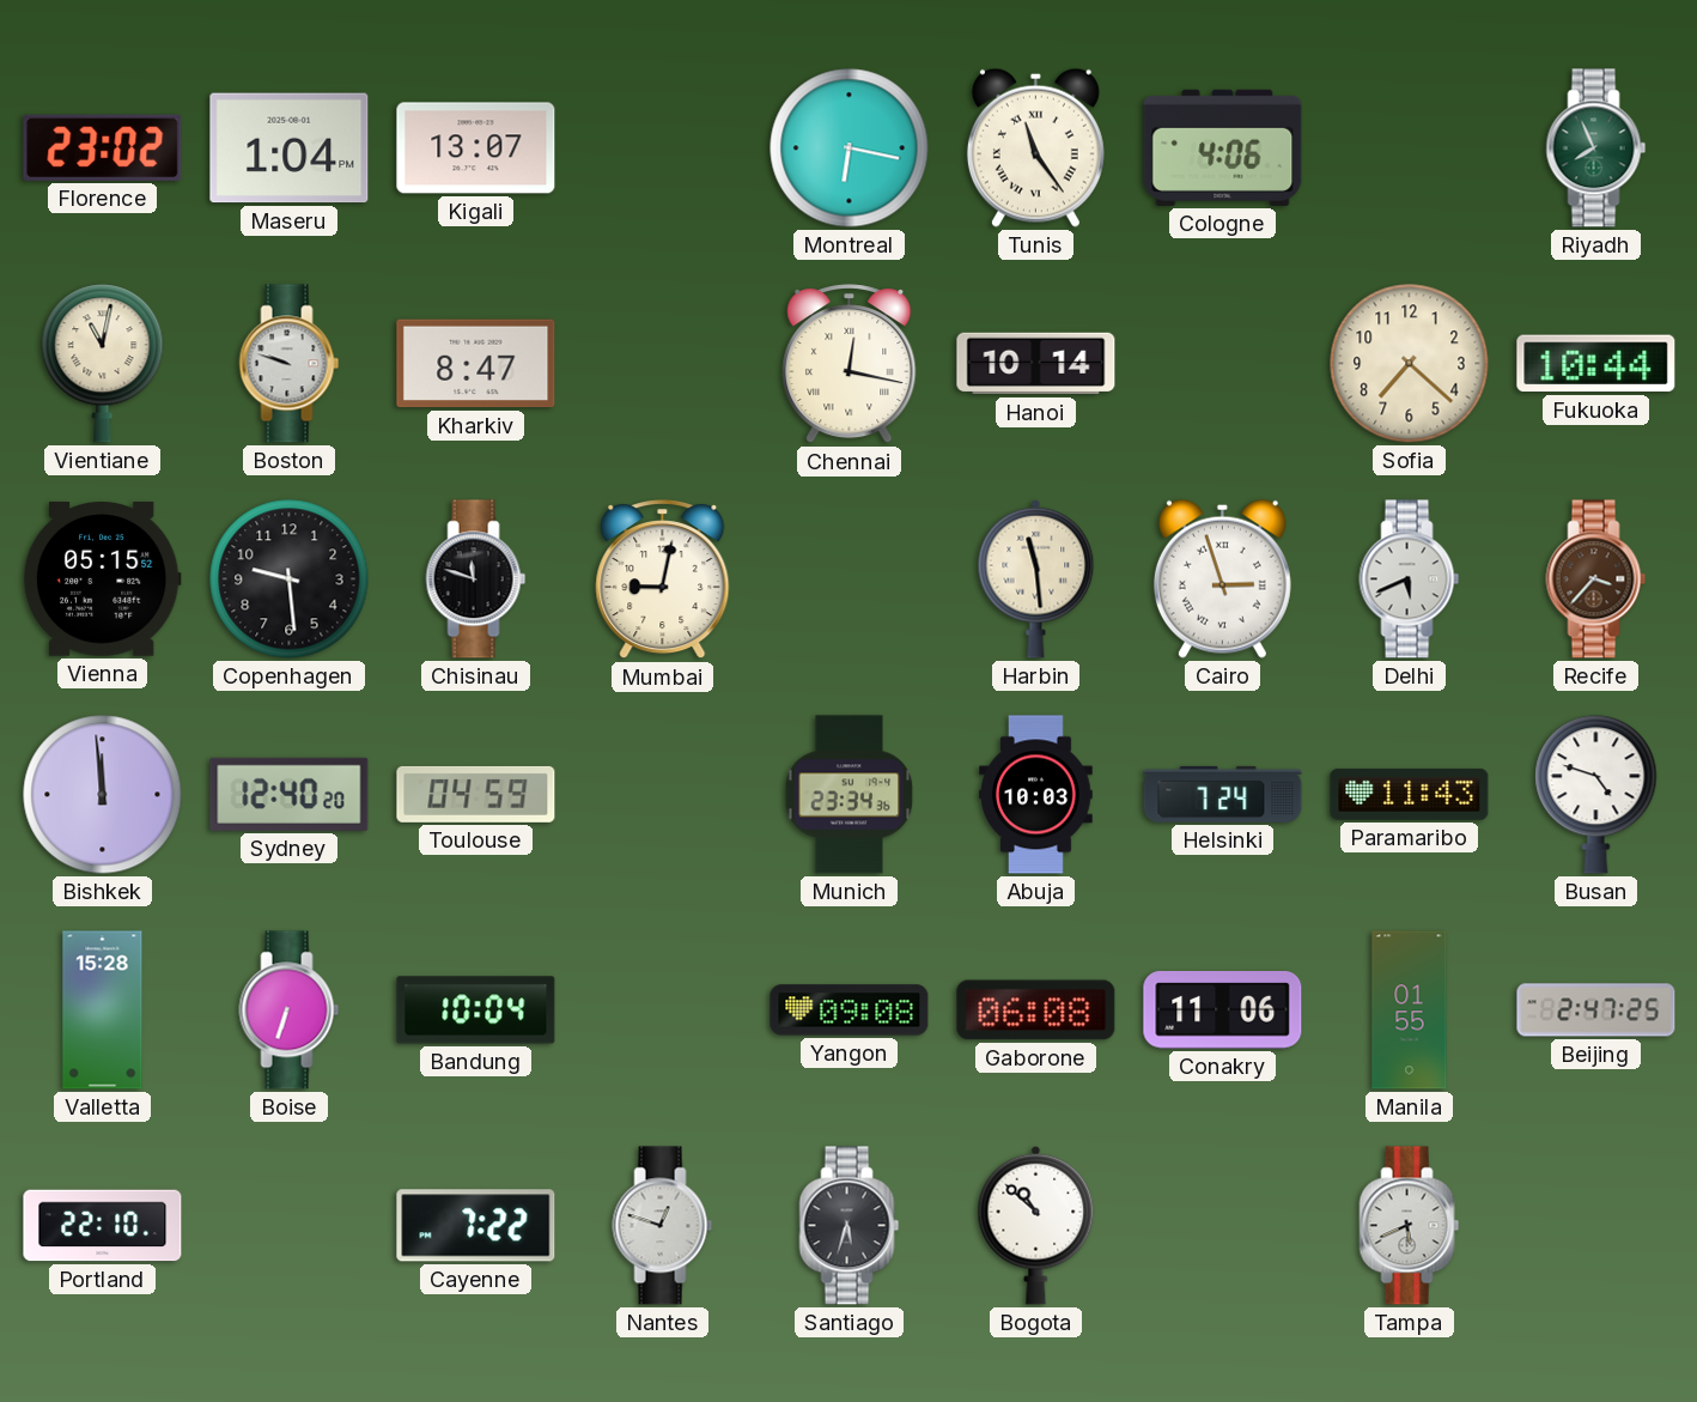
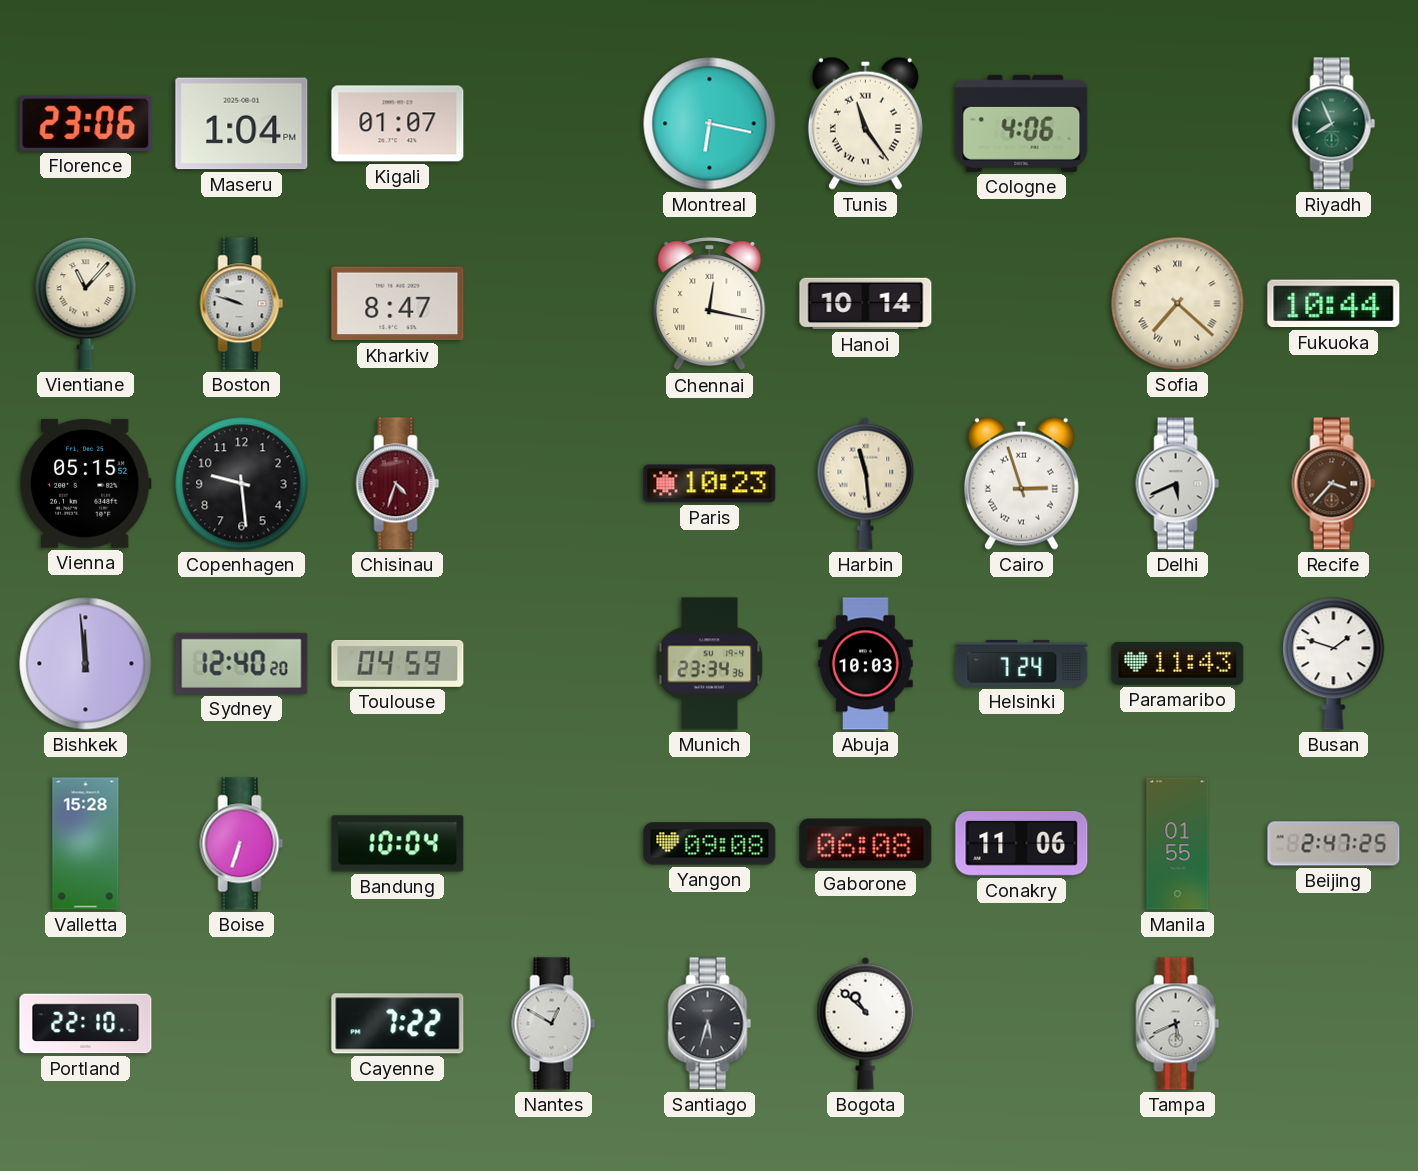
Florence: 23:02 -> 23:06 (86, 123)
Kigali: 13:07 -> 01:07 (398, 124)
Vientiane: 11:02 -> 11:07 (86, 304)
Sofia numerals: Arabic -> Roman (1178, 304)
Chisinau: 11:48 -> 4:33 (398, 484)
Chisinau dial: black -> burgundy (398, 484)
Mumbai: 9:02 -> none (663, 579)
Paris: none -> 10:23 (710, 484)
Busan: 4:48 -> 1:48 (1334, 664)
Nantes: 12:48 -> 12:50 (554, 1024)
